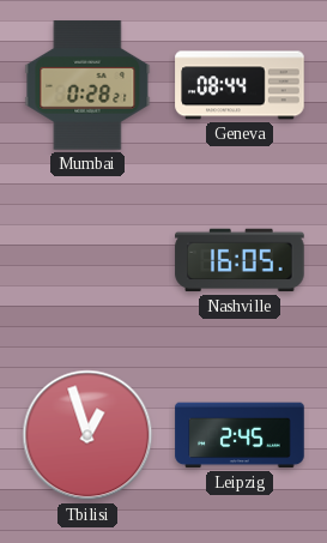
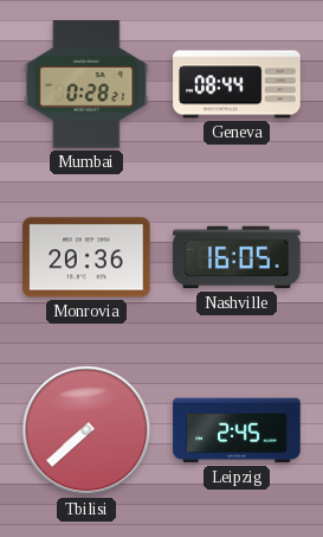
Monrovia: none -> 20:36 (86, 257)
Tbilisi: 12:57 -> 7:38 (86, 430)
